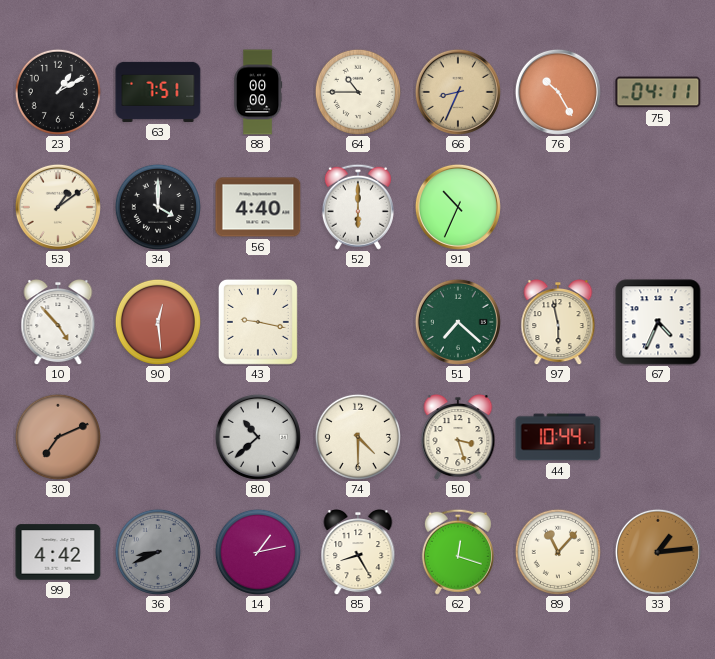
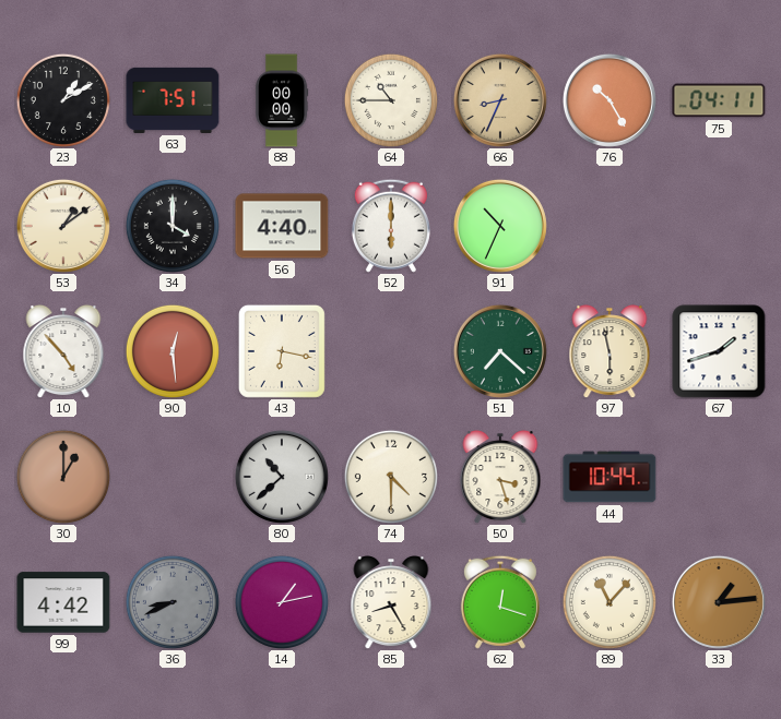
43: 9:17 -> 6:17 (282, 351)
67: 4:34 -> 1:42 (719, 351)
30: 7:11 -> 1:00 (63, 477)
